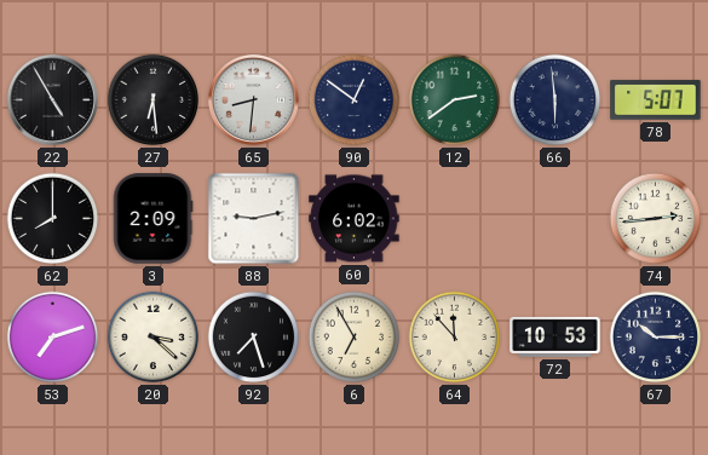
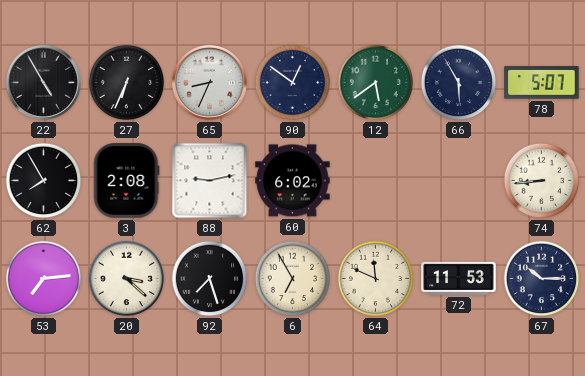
27: 6:29 -> 6:34 (127, 83)
65: 8:31 -> 8:34 (209, 82)
12: 2:39 -> 5:39 (376, 83)
66: 5:59 -> 5:55 (459, 83)
62: 8:00 -> 7:55 (44, 181)
3: 2:09 -> 2:08 (126, 181)
74: 2:44 -> 8:44 (542, 181)
53: 7:12 -> 7:14 (44, 279)
64: 11:53 -> 11:49 (376, 279)
72: 10:53 -> 11:53 (459, 278)
